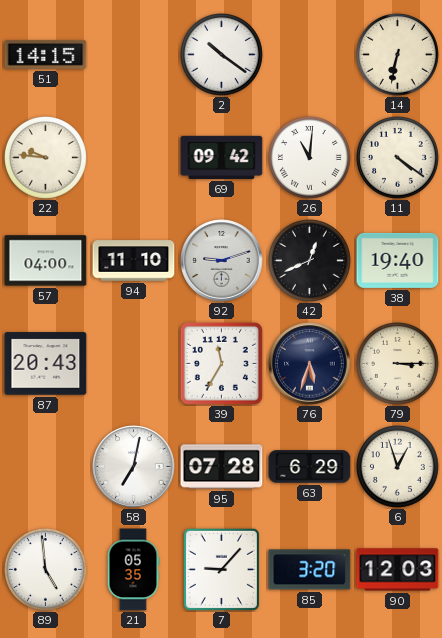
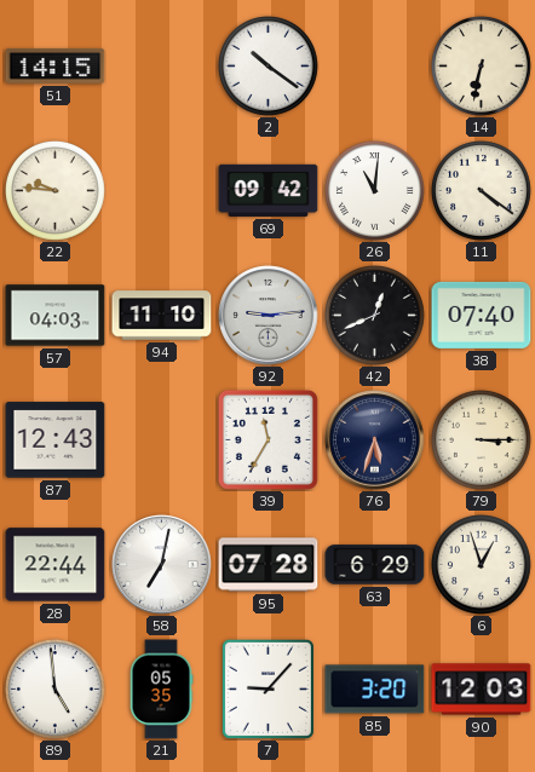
57: 04:00 -> 04:03 (56, 316)
92: 9:12 -> 9:14 (269, 316)
38: 19:40 -> 07:40 (482, 315)
87: 20:43 -> 12:43 (56, 440)
28: none -> 22:44 (56, 565)
